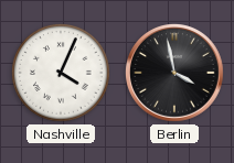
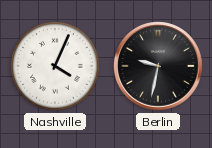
Berlin: 3:58 -> 9:32 (159, 67)
